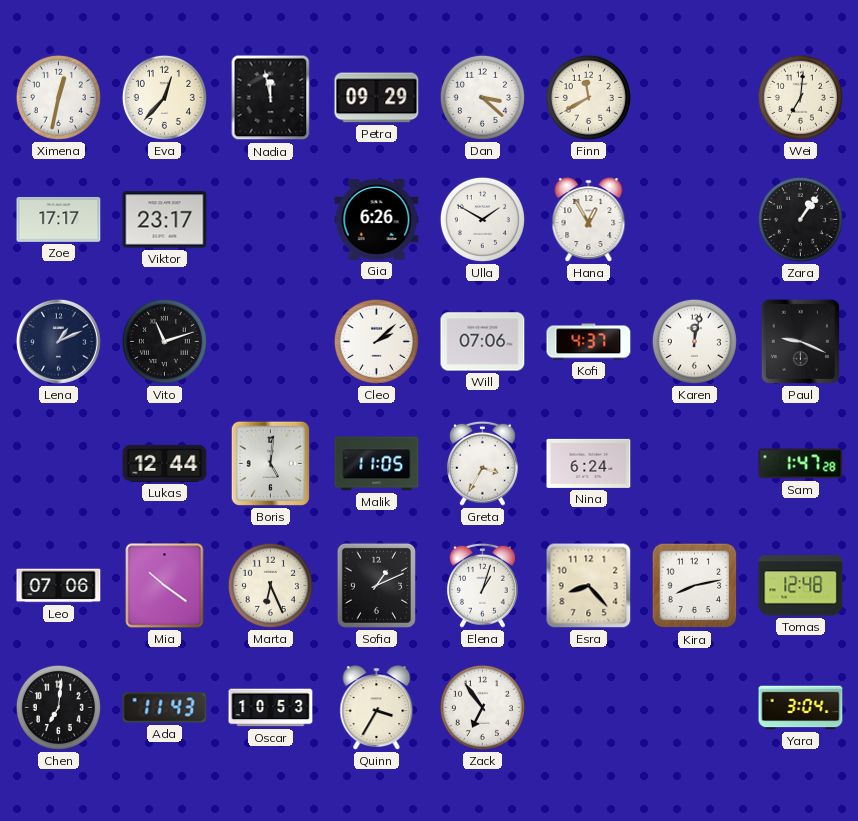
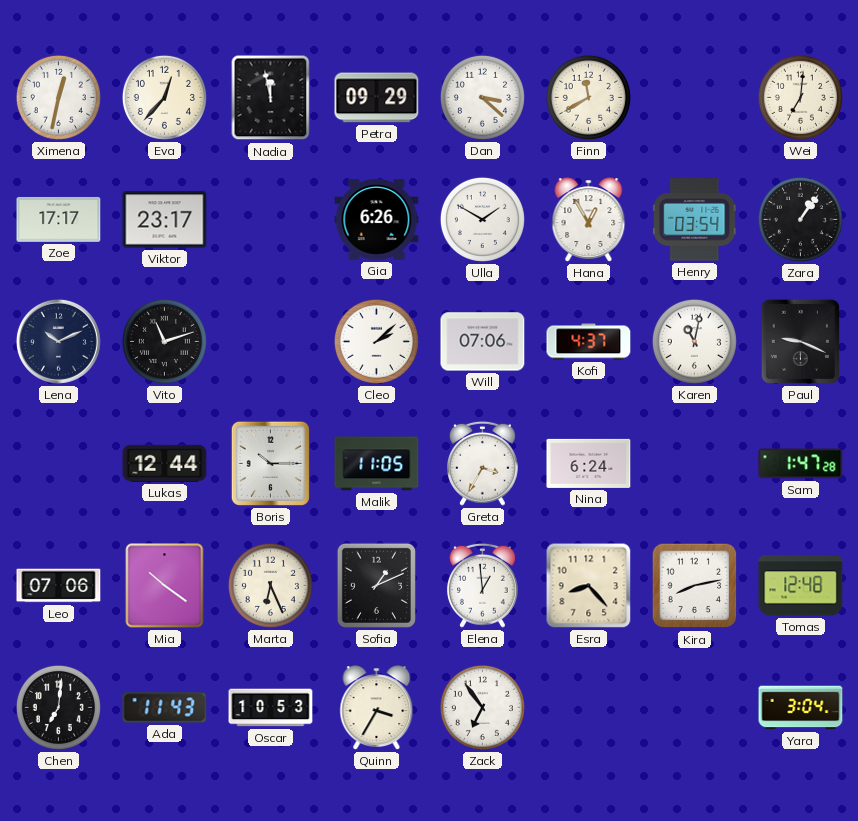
Henry: none -> 03:54 (695, 220)
Lena: 1:11 -> 10:11 (58, 341)
Karen: 12:02 -> 11:02 (694, 341)
Boris: 5:01 -> 10:15 (270, 463)
Elena: 1:03 -> 12:59 (483, 585)
